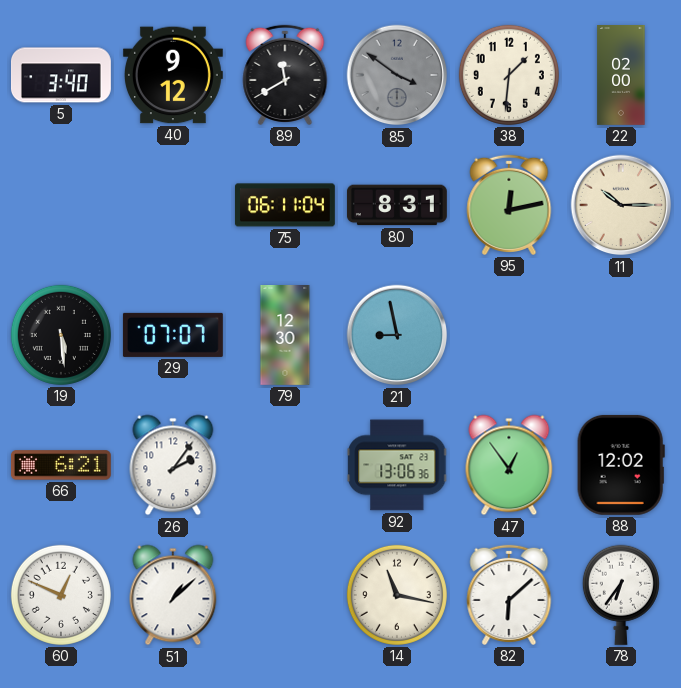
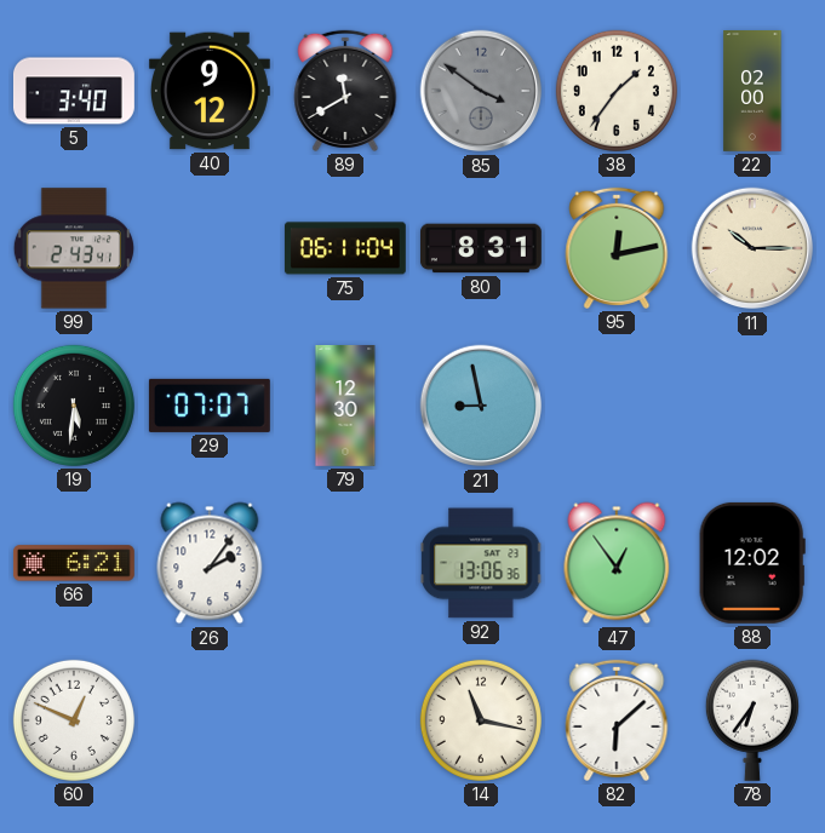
38: 1:31 -> 1:36 (617, 91)
99: none -> 2:43 (74, 248)
19: 5:29 -> 5:31 (74, 406)
51: 1:08 -> none (173, 595)
